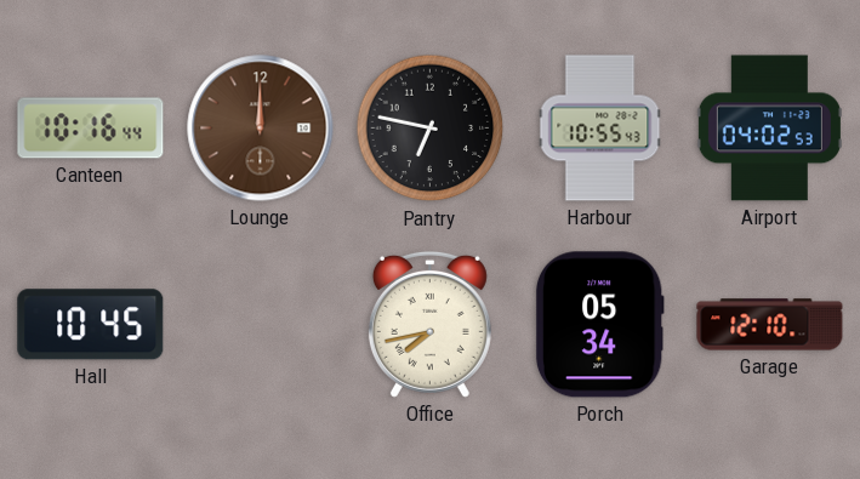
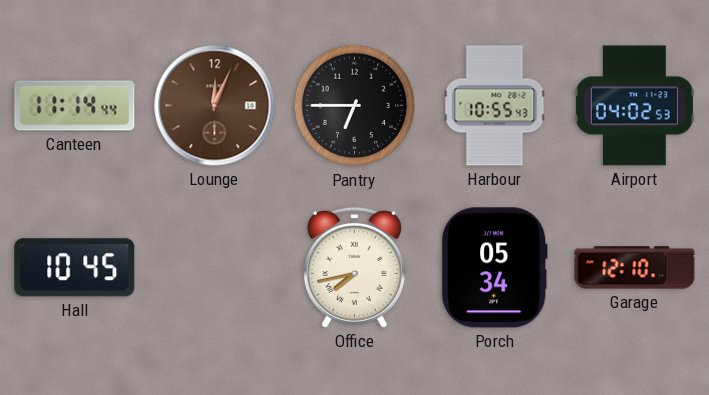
Canteen: 10:16 -> 11:14 (75, 106)
Lounge: 12:00 -> 12:04 (215, 106)
Pantry: 6:47 -> 6:45 (355, 106)
